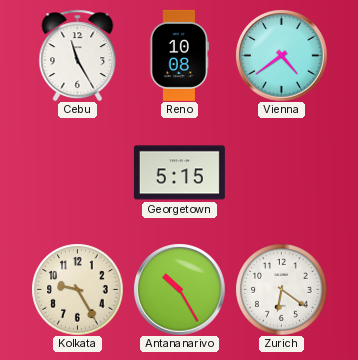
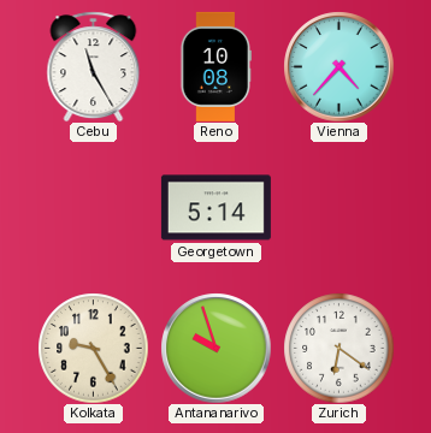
Vienna: 4:39 -> 4:37 (338, 66)
Georgetown: 5:15 -> 5:14 (215, 208)
Antananarivo: 10:25 -> 9:57 (215, 348)
